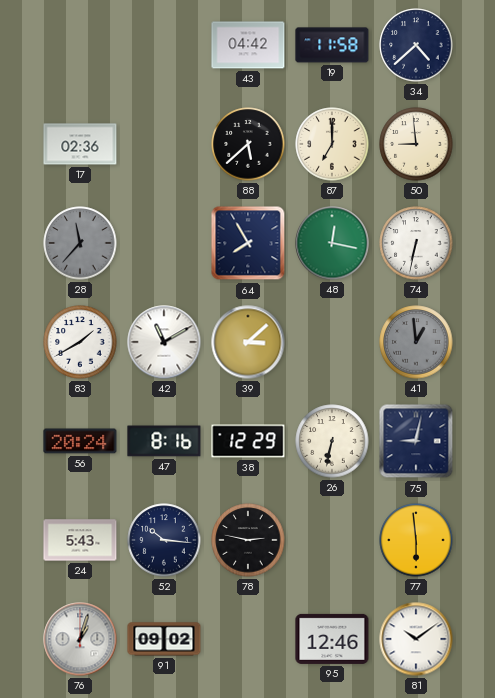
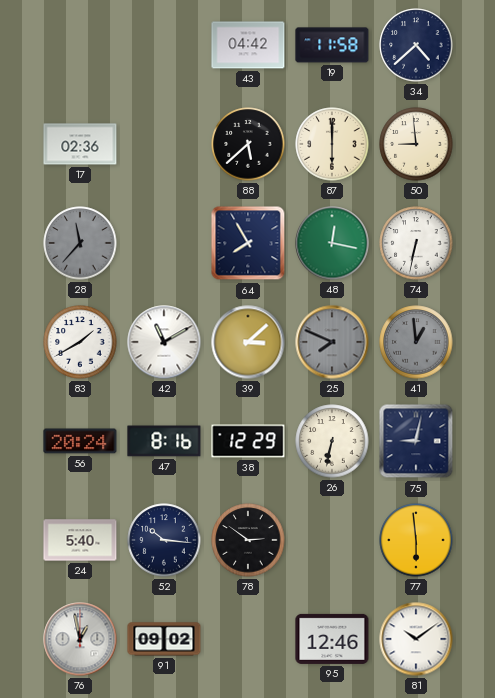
87: 7:00 -> 6:00 (332, 144)
25: none -> 7:49 (332, 342)
24: 5:43 -> 5:40 (80, 540)
78: 2:47 -> 2:51 (248, 540)
76: 1:03 -> 12:58 (80, 639)
